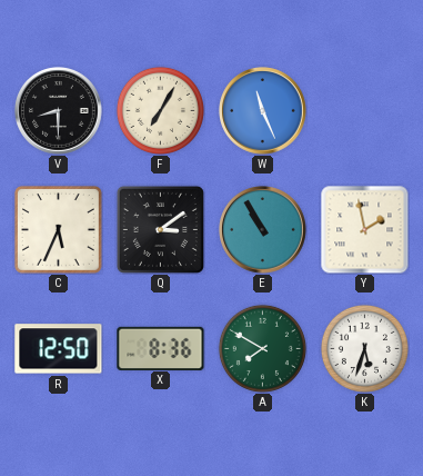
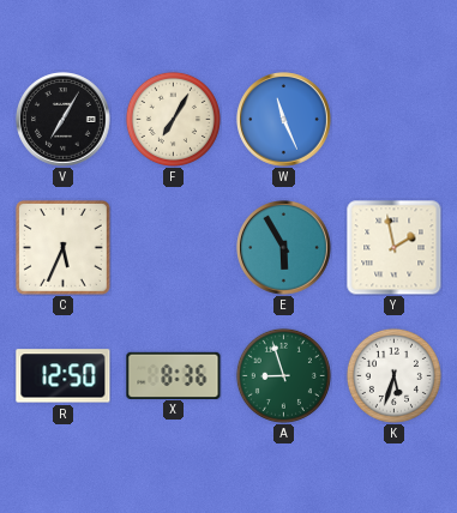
V: 8:30 -> 7:05 (64, 120)
Q: 3:09 -> none (160, 229)
E: 10:55 -> 5:55 (284, 248)
A: 7:50 -> 8:57 (283, 375)
